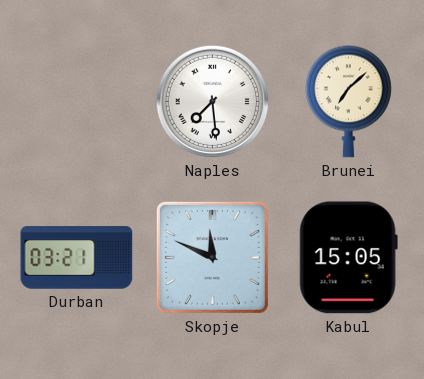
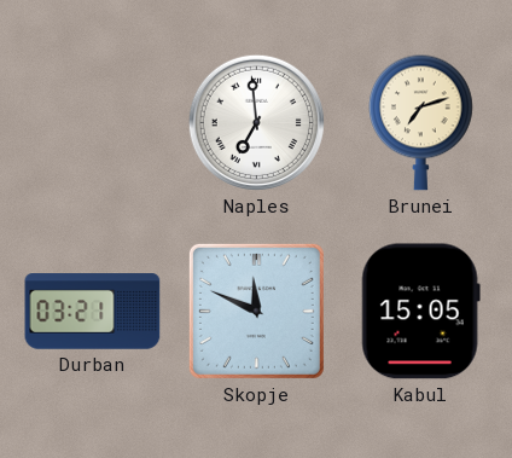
Naples: 7:29 -> 6:59 (256, 122)
Brunei: 7:08 -> 7:12 (421, 122)
